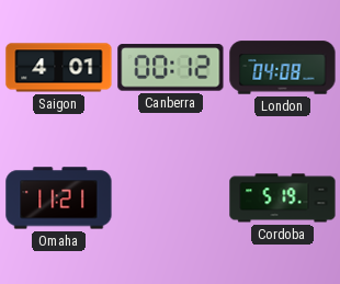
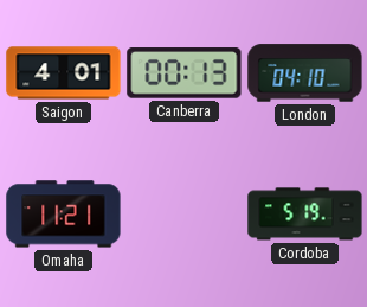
Canberra: 00:12 -> 00:13 (185, 73)
London: 04:08 -> 04:10 (305, 73)
